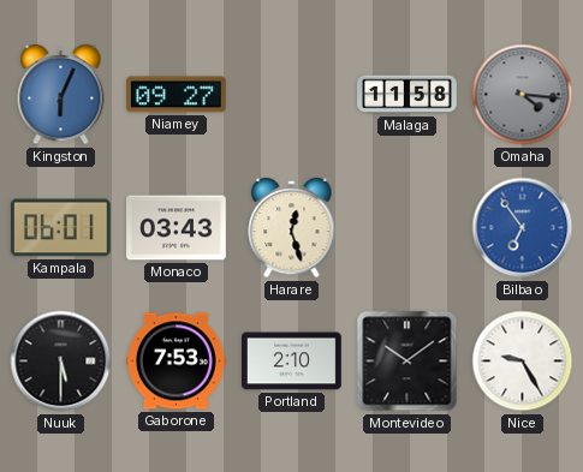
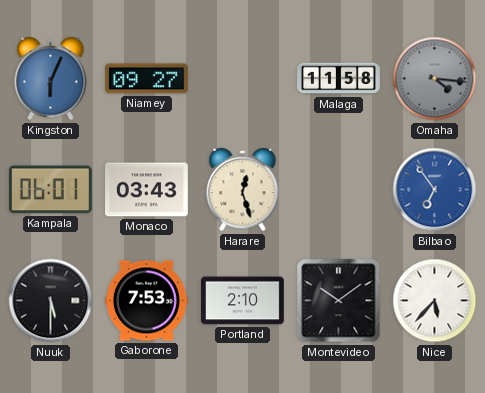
Nice: 9:25 -> 5:37 (435, 301)
